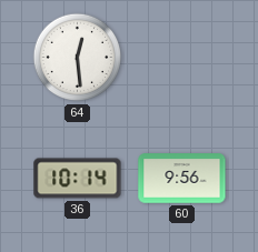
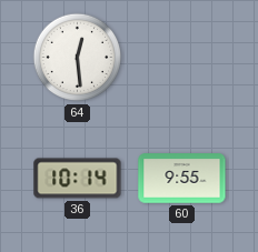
60: 9:56 -> 9:55 (182, 179)
